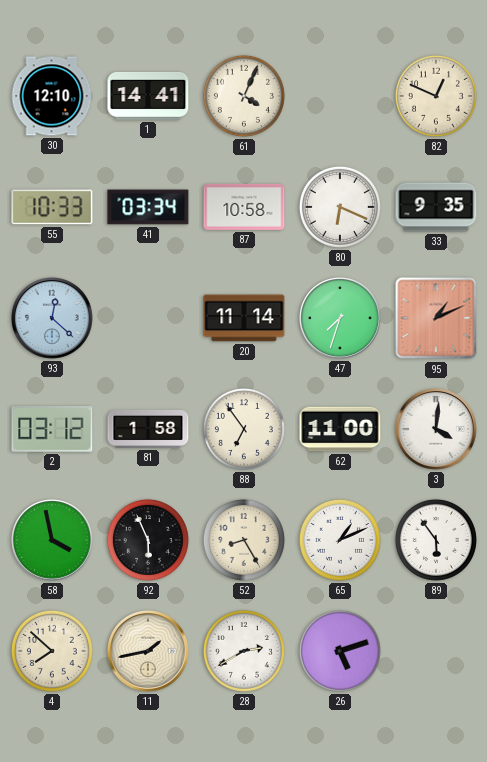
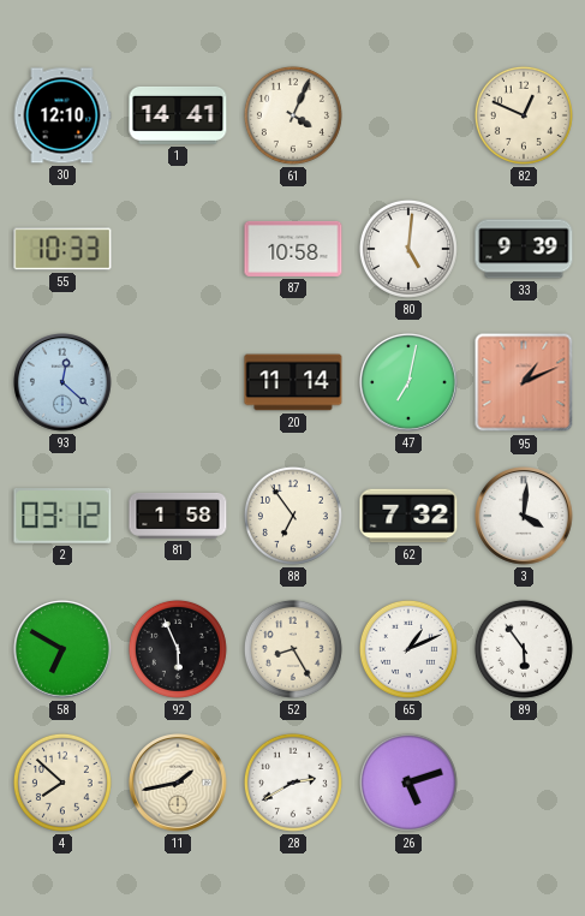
41: 03:34 -> none (148, 207)
80: 6:19 -> 5:01 (408, 249)
33: 9:35 -> 9:39 (524, 249)
47: 7:33 -> 7:02 (410, 383)
62: 11:00 -> 7:32 (408, 516)
58: 3:58 -> 6:50 (64, 650)
